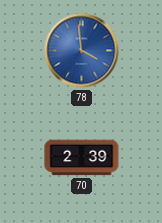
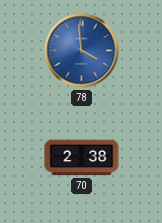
70: 2:39 -> 2:38 (82, 158)
